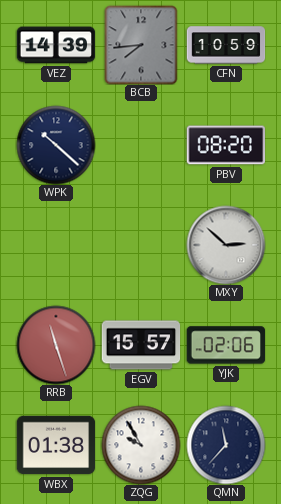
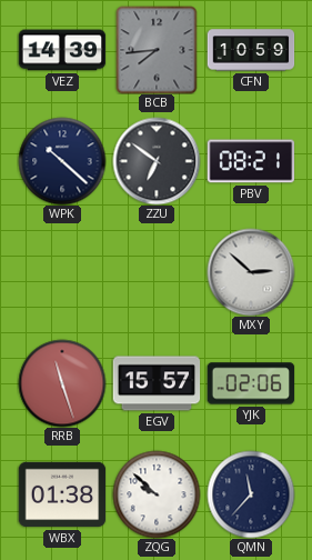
ZZU: none -> 6:51 (157, 161)
PBV: 08:20 -> 08:21 (251, 161)
ZQG: 9:55 -> 9:52 (157, 494)
